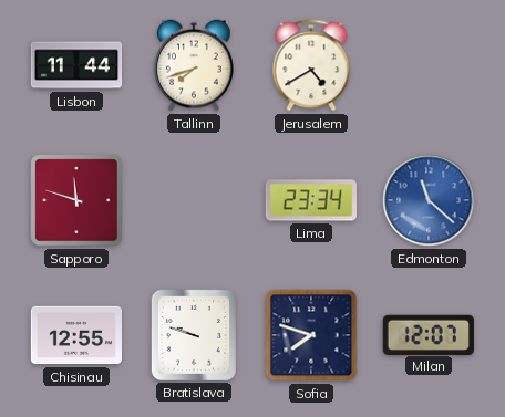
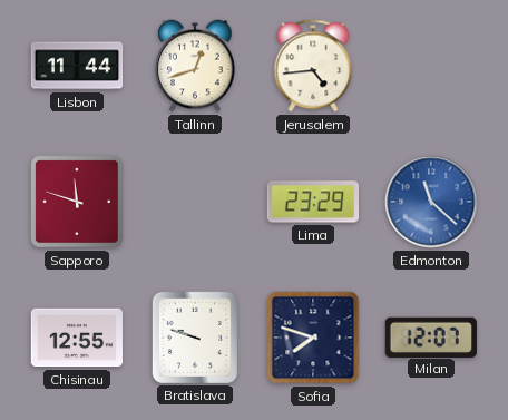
Tallinn: 7:42 -> 12:42 (196, 66)
Jerusalem: 4:40 -> 4:44 (313, 66)
Lima: 23:34 -> 23:29 (313, 202)
